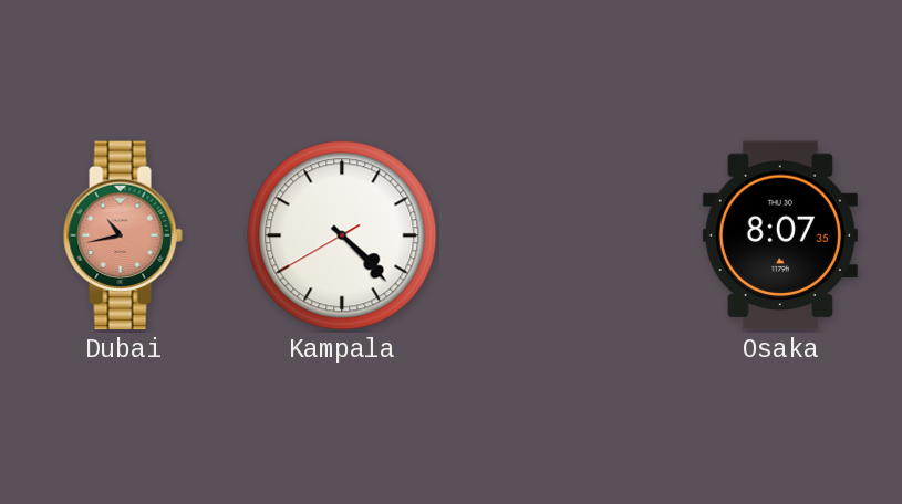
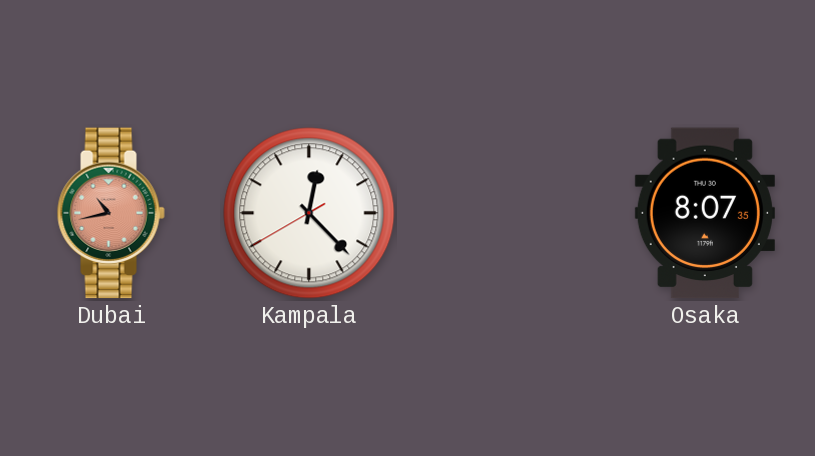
Kampala: 4:22 -> 12:22 (309, 213)
